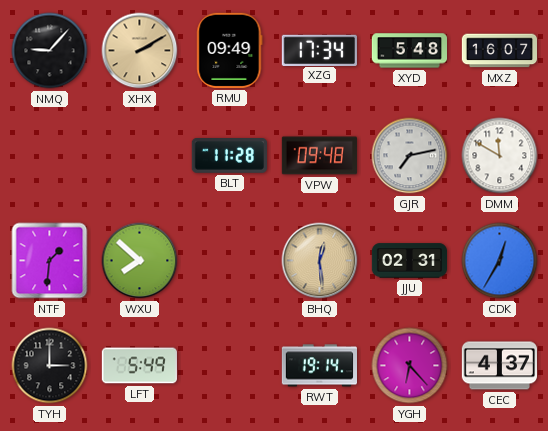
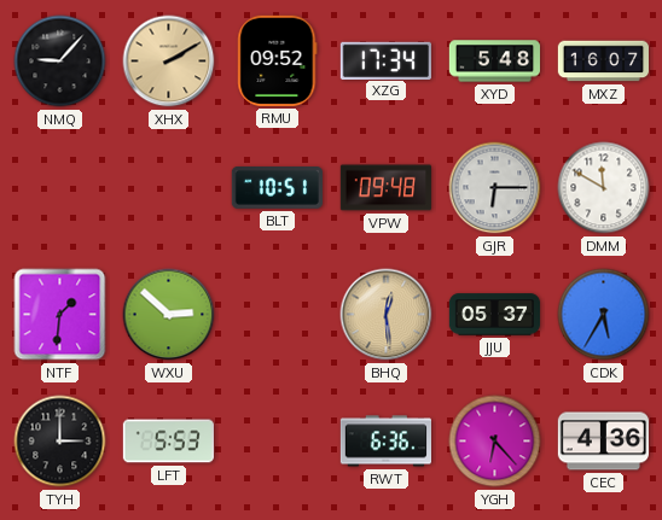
RMU: 09:49 -> 09:52 (278, 60)
BLT: 11:28 -> 10:51 (277, 188)
GJR: 7:13 -> 6:15 (495, 188)
WXU: 7:52 -> 2:52 (169, 315)
JJU: 02:31 -> 05:37 (494, 315)
CDK: 12:35 -> 5:35 (604, 315)
LFT: 5:49 -> 5:53 (168, 442)
RWT: 19:14 -> 6:36 (385, 442)
CEC: 4:37 -> 4:36 (603, 442)
